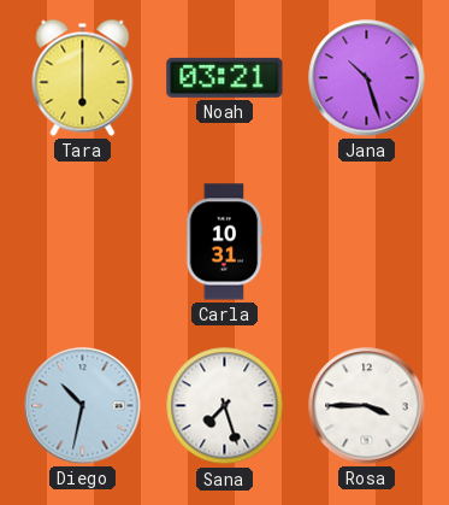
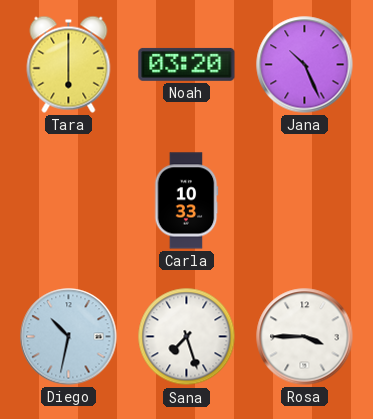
Noah: 03:21 -> 03:20 (187, 64)
Jana: 10:27 -> 10:26 (305, 65)
Carla: 10:31 -> 10:33 (186, 201)
